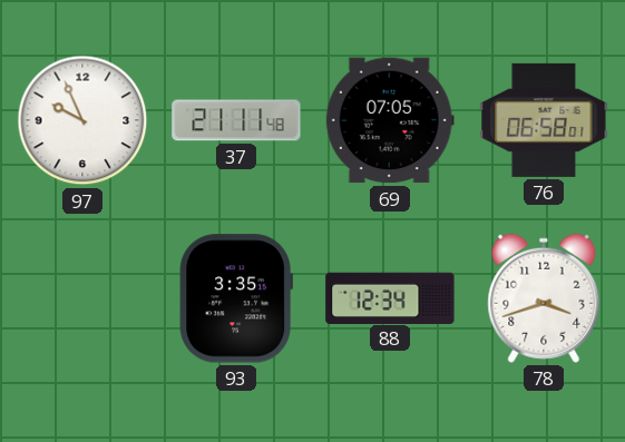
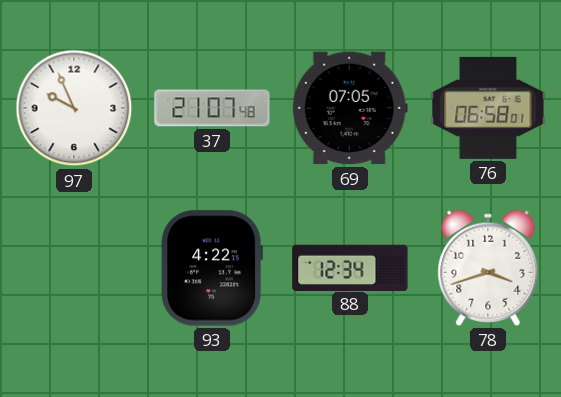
37: 21:11 -> 21:07 (212, 108)
93: 3:35 -> 4:22 (212, 268)
